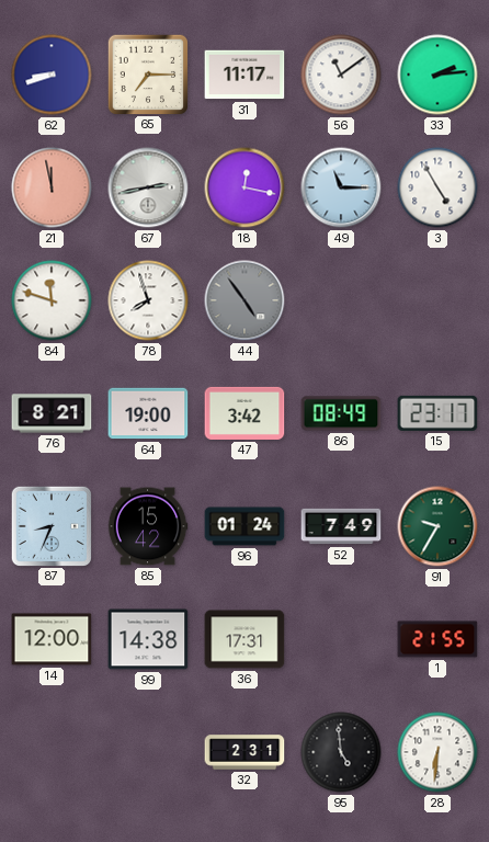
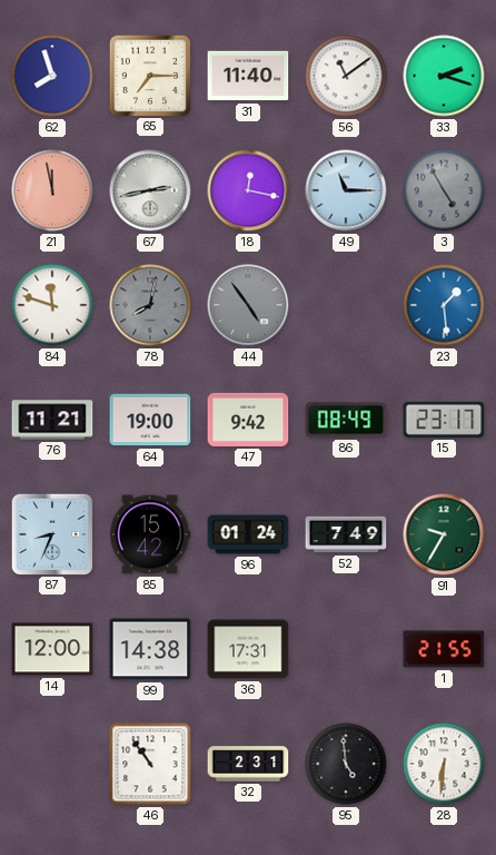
62: 8:42 -> 7:57 (52, 76)
31: 11:17 -> 11:40 (248, 76)
33: 2:14 -> 2:18 (444, 76)
3 dial: white -> grey (444, 190)
78: 7:57 -> 8:02 (150, 305)
78 dial: white -> grey (150, 305)
23: none -> 1:29 (444, 305)
76: 8:21 -> 11:21 (52, 420)
47: 3:42 -> 9:42 (248, 420)
46: none -> 10:54 (150, 764)
